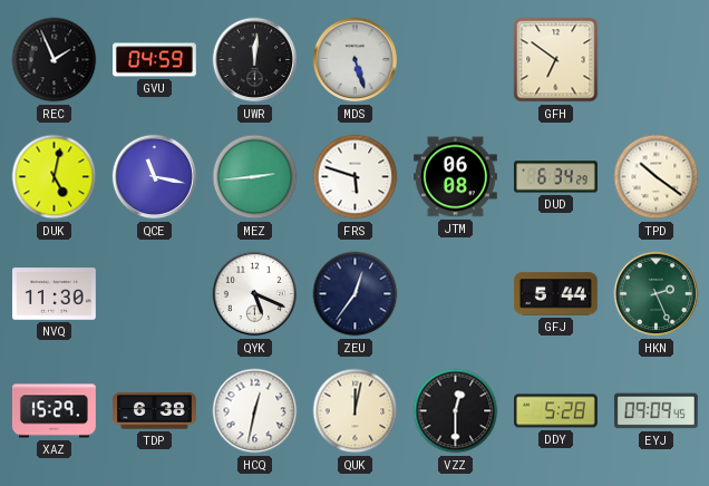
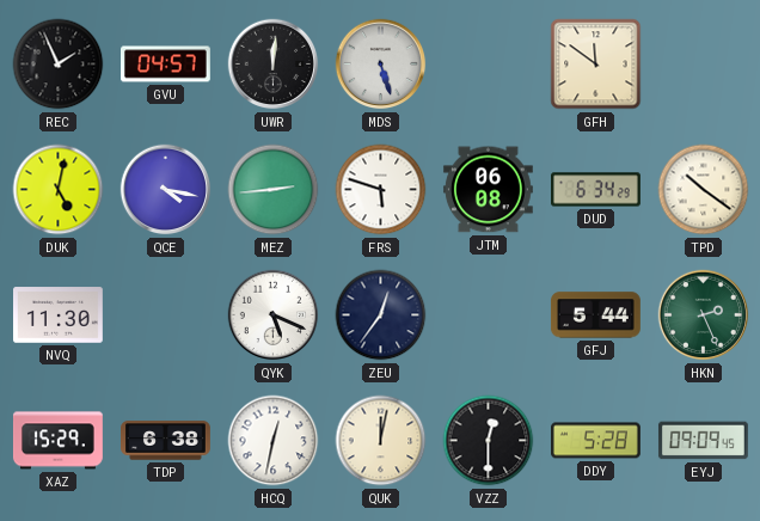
GVU: 04:59 -> 04:57 (166, 65)
GFH: 6:51 -> 11:51 (596, 65)
QCE: 11:17 -> 4:17 (166, 190)
